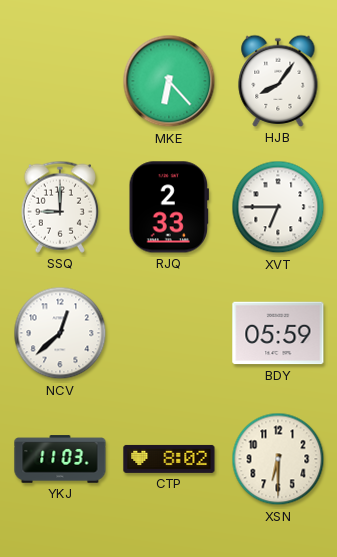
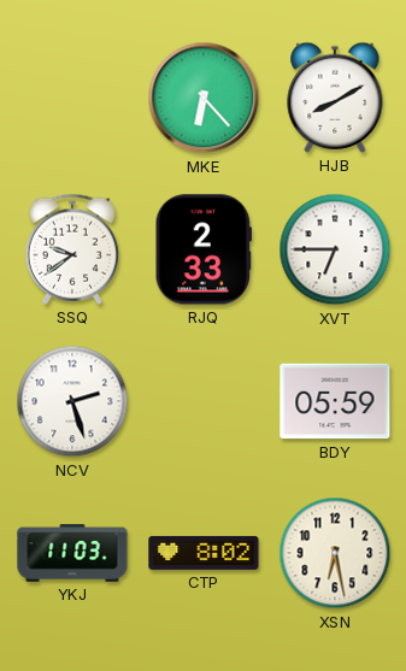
HJB: 8:06 -> 8:10 (335, 98)
SSQ: 9:00 -> 9:39 (72, 249)
NCV: 12:38 -> 2:27 (72, 401)
XSN: 6:30 -> 6:28 (335, 553)
